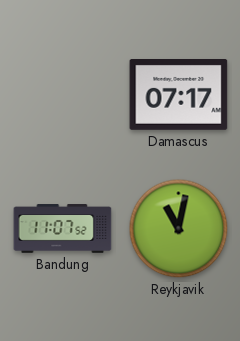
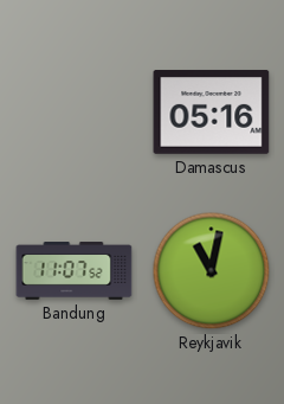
Damascus: 07:17 -> 05:16 (212, 113)
